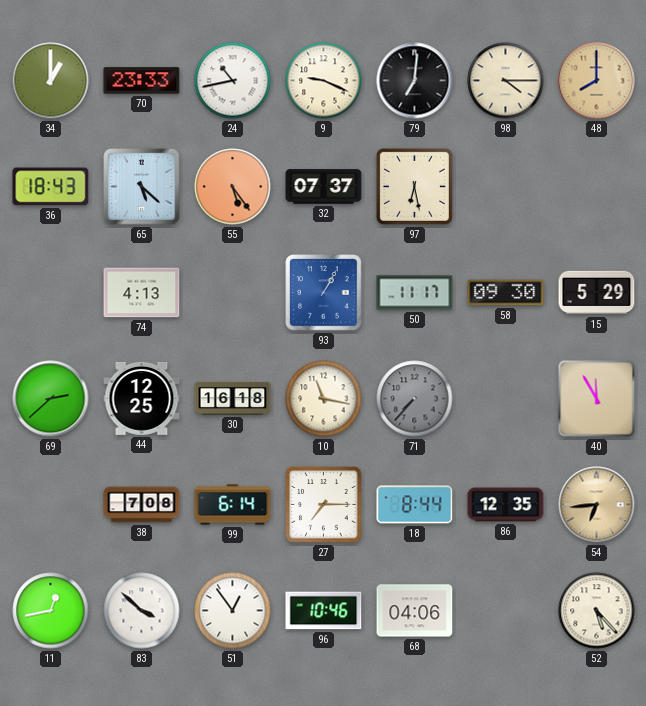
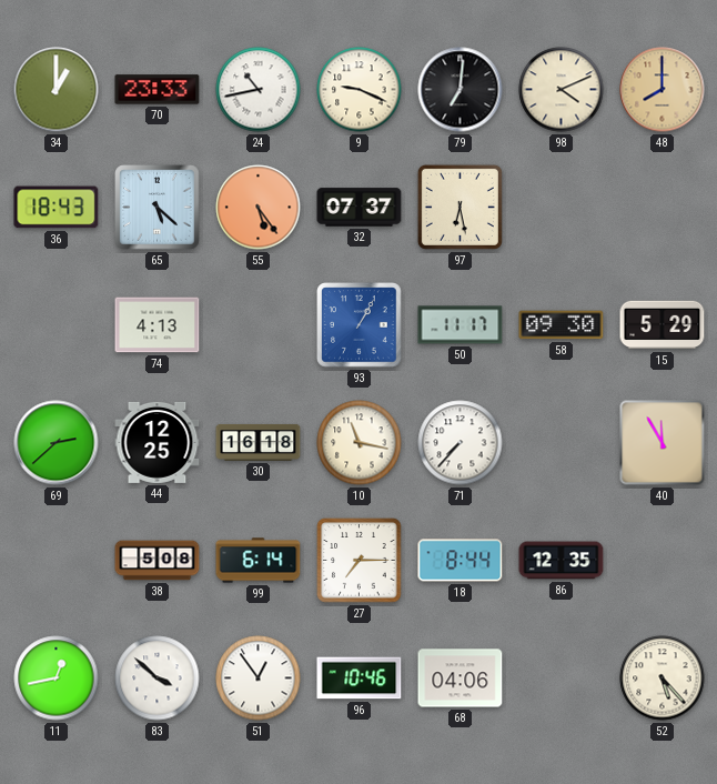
98: 4:15 -> 4:11 (562, 90)
71 dial: grey -> white (461, 443)
38: 7:08 -> 5:08 (158, 561)
54: 6:44 -> none (597, 505)
